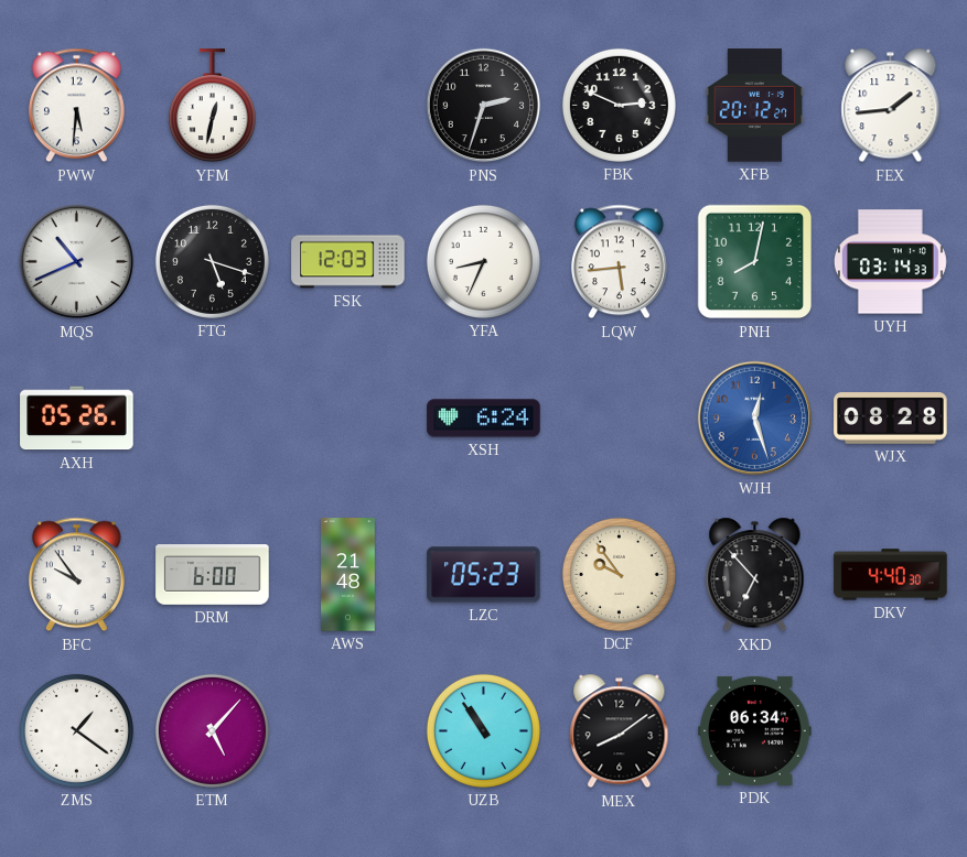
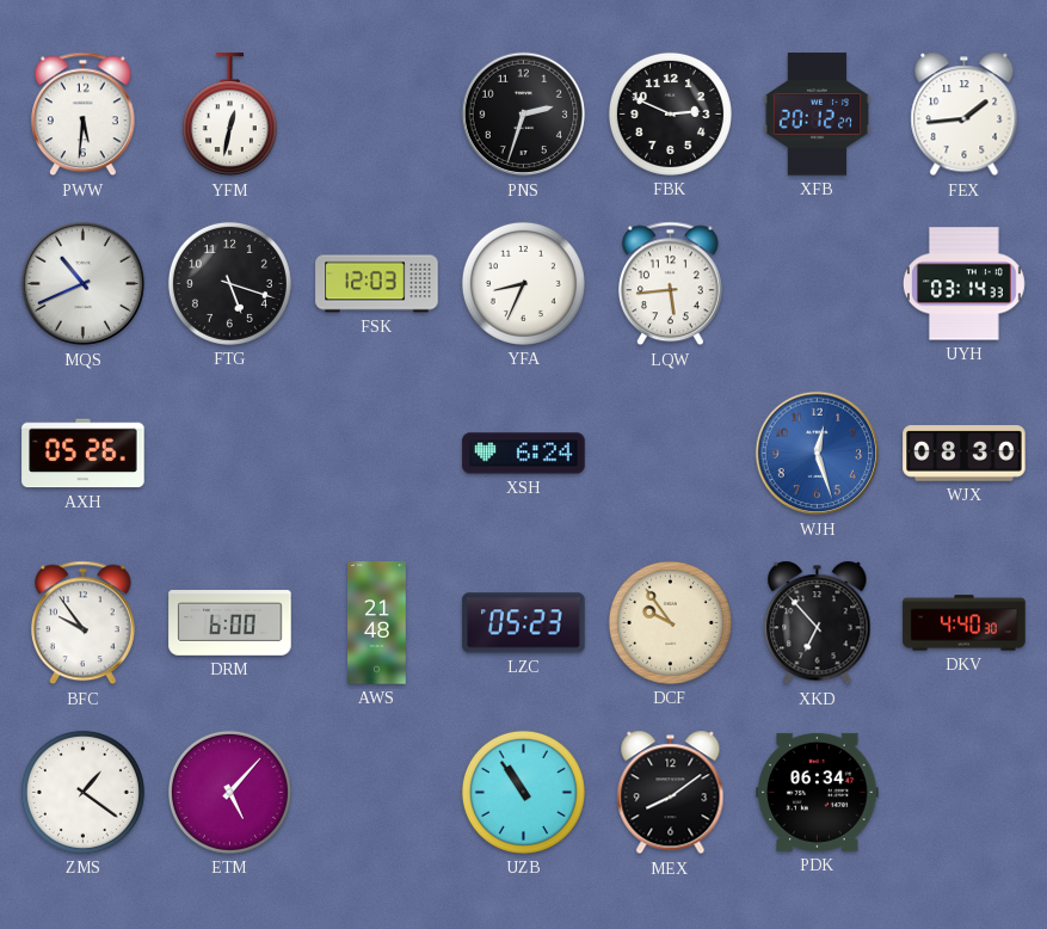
PNH: 8:02 -> none (755, 262)
WJX: 08:28 -> 08:30 (965, 454)
